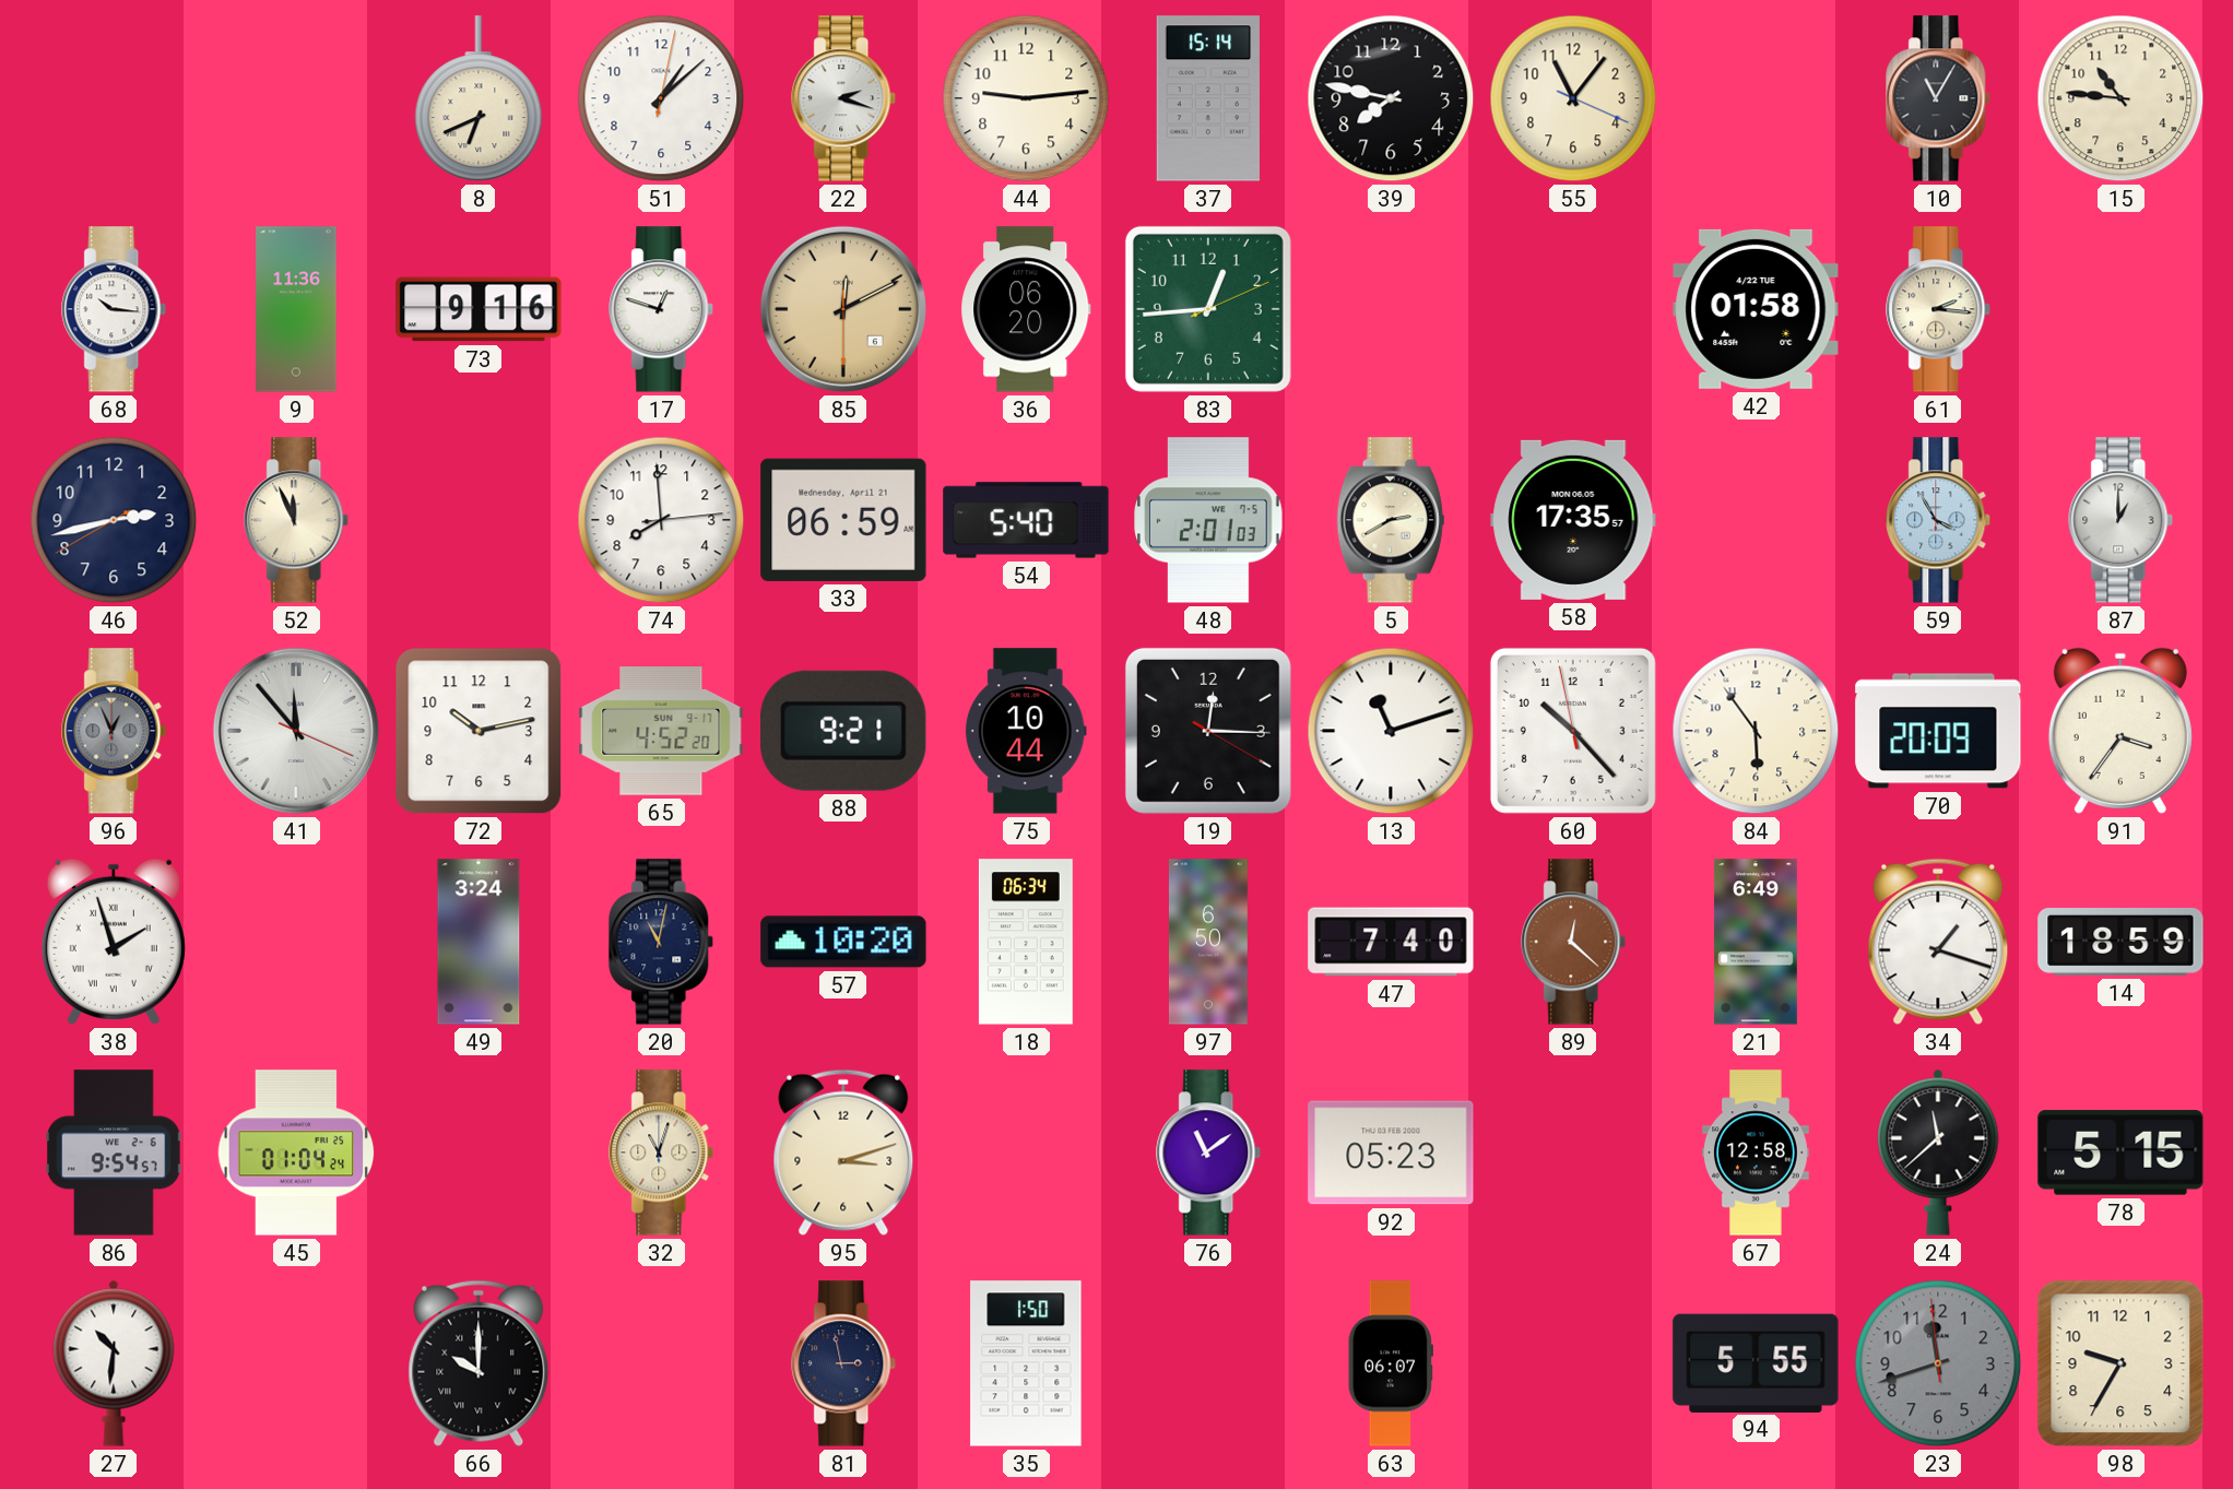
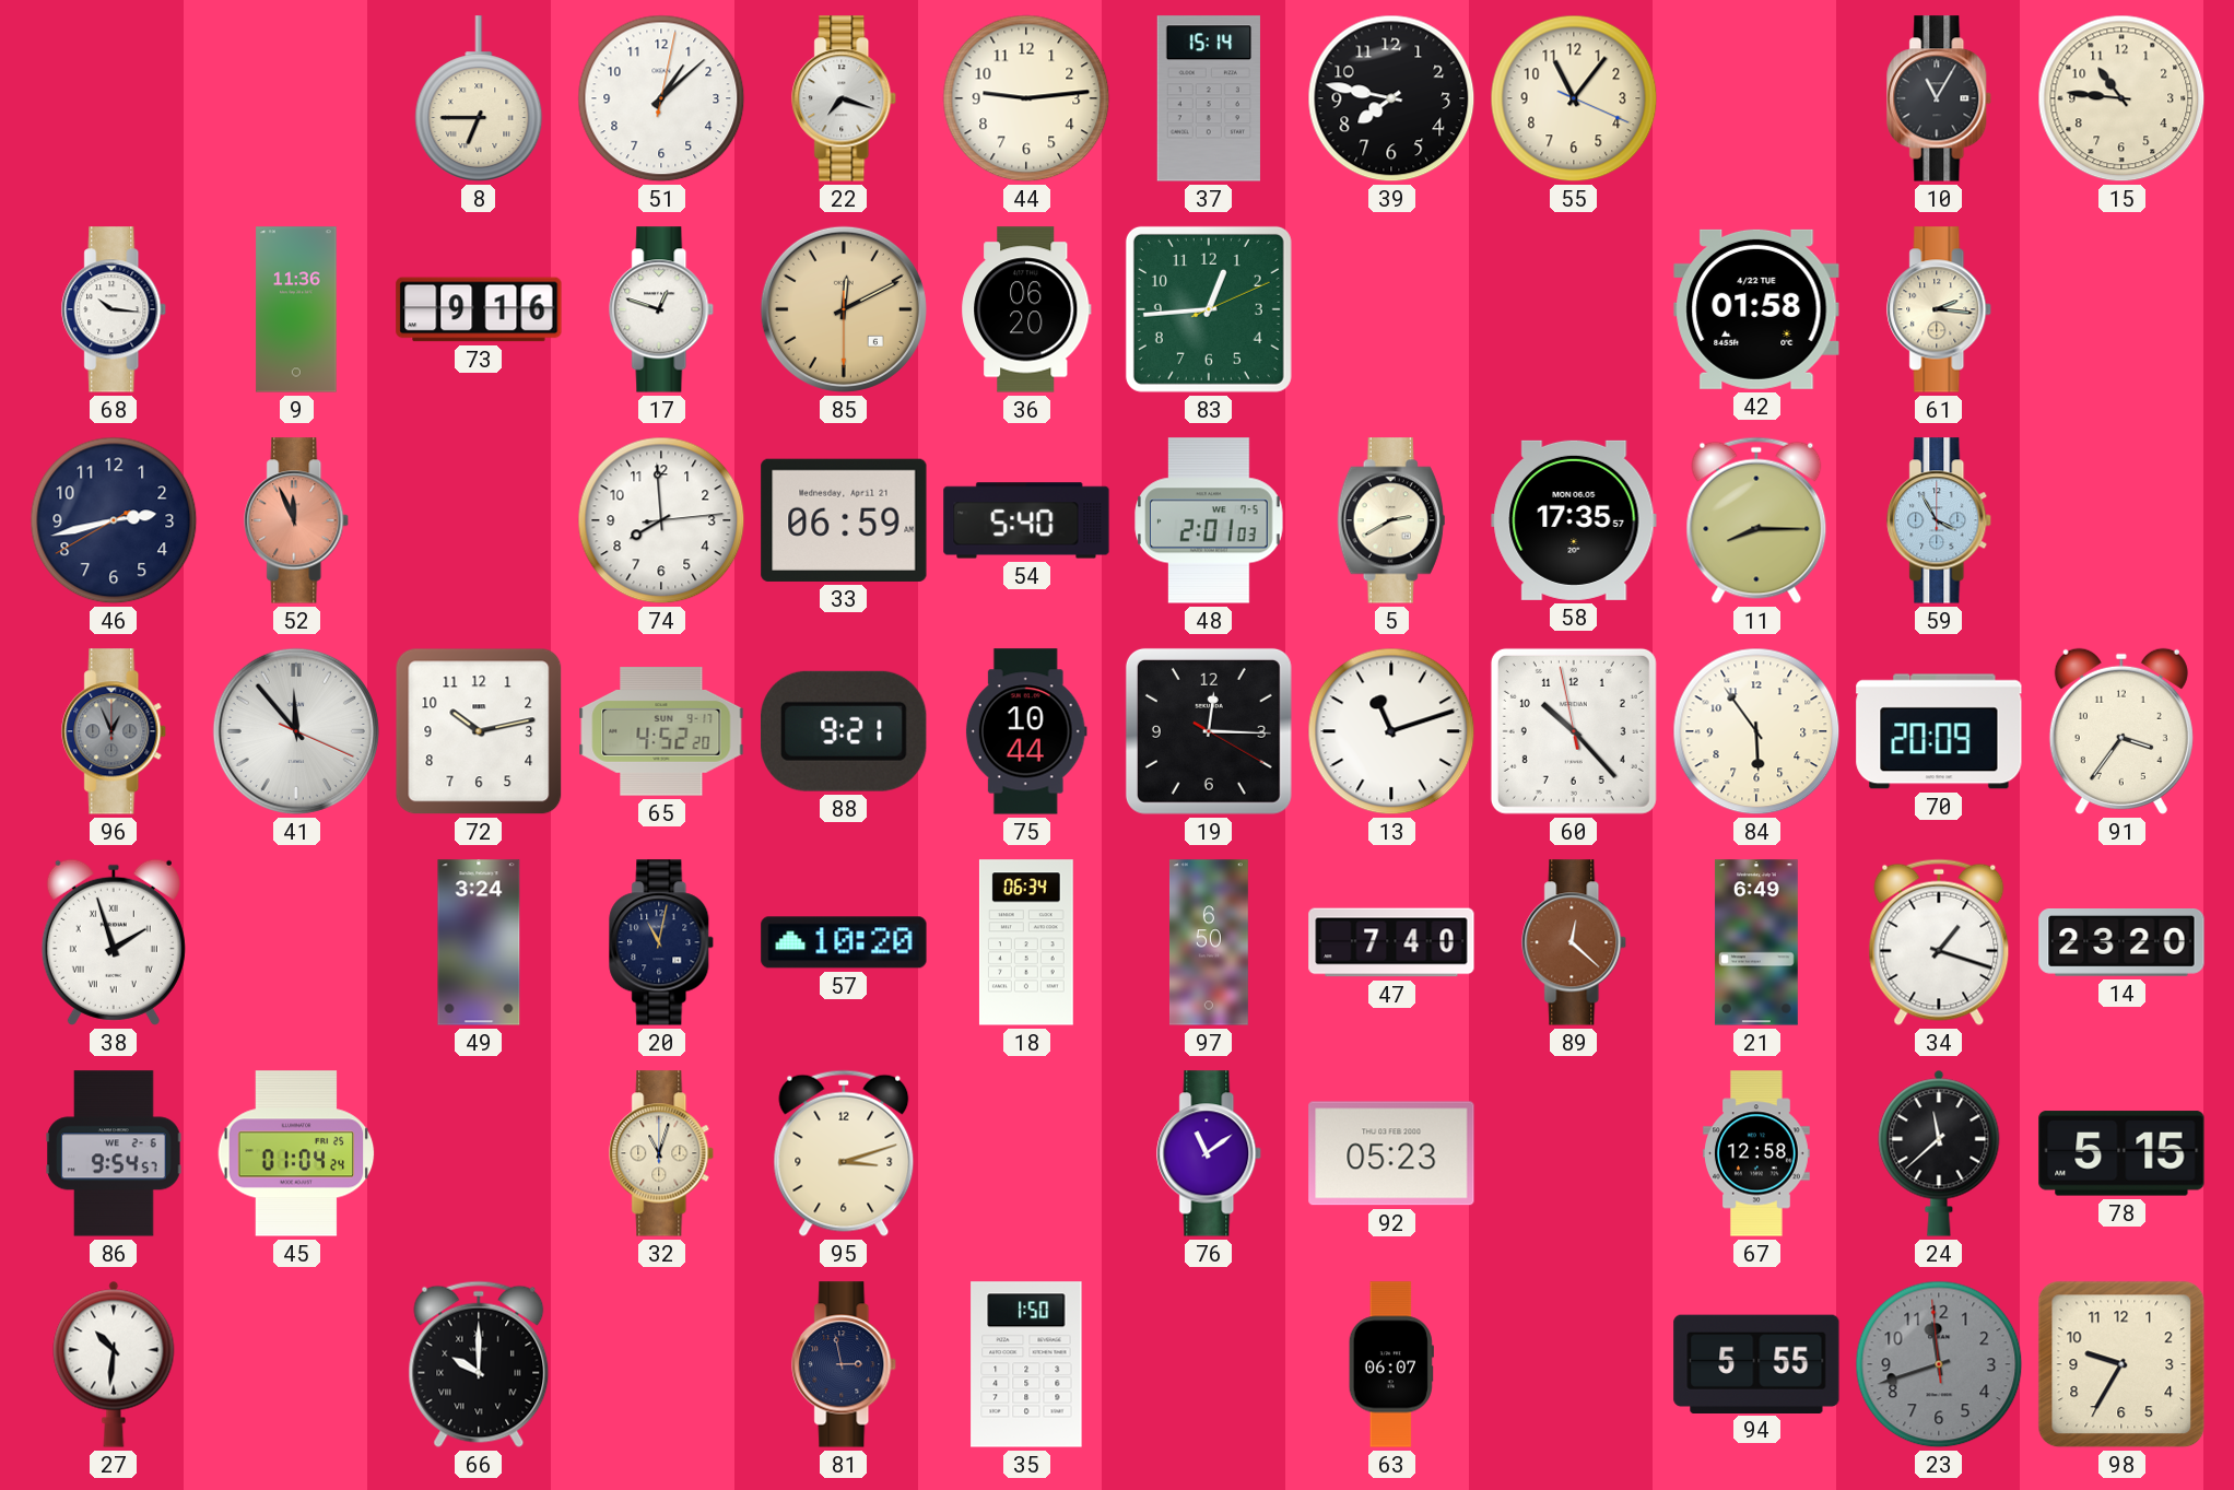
8: 6:41 -> 6:45 (479, 98)
22: 2:18 -> 7:18 (845, 98)
52 dial: cream -> salmon (297, 520)
11: none -> 8:15 (1756, 520)
87: 1:00 -> none (2122, 520)
14: 18:59 -> 23:20 (2121, 943)
